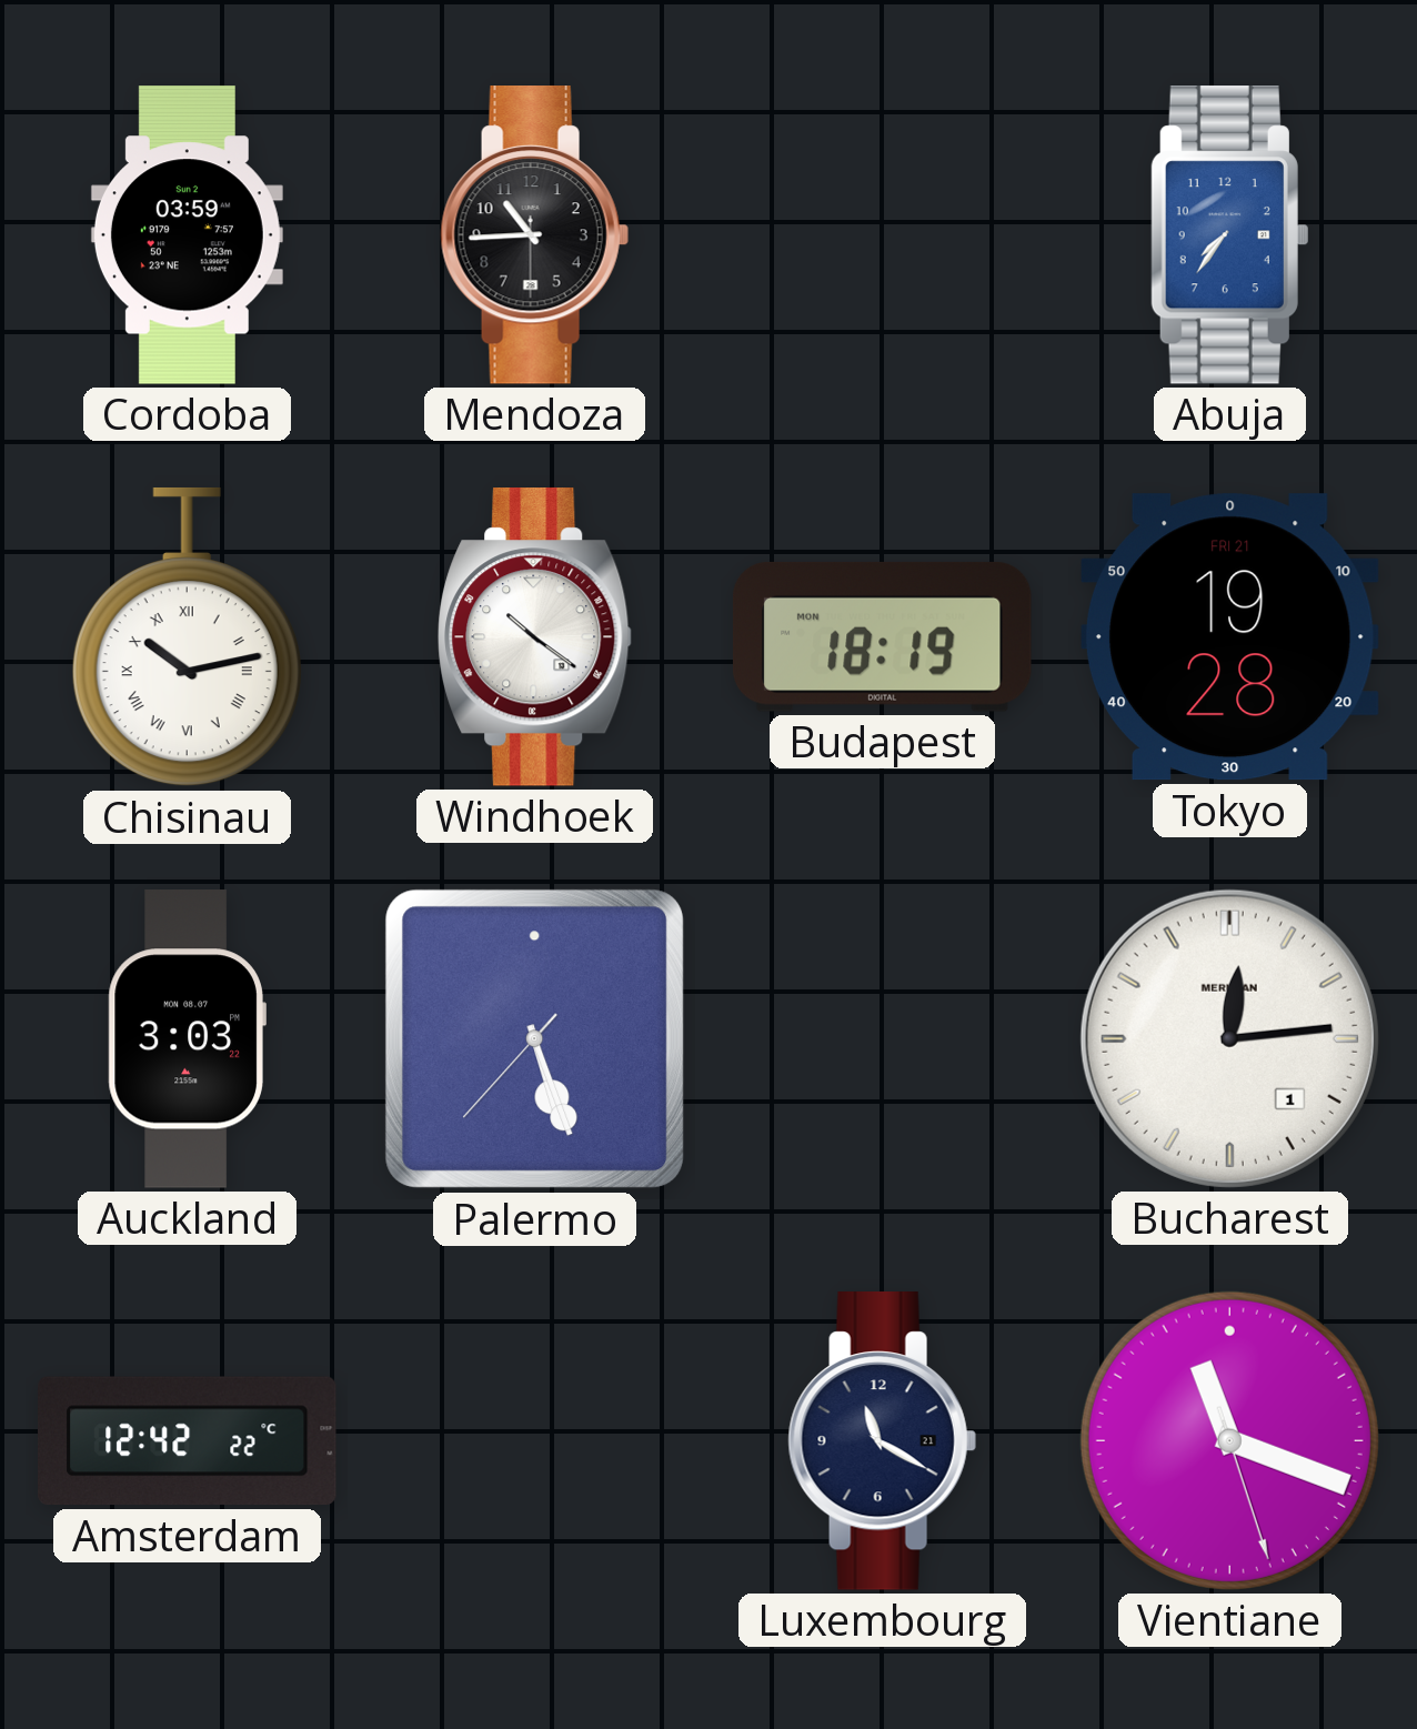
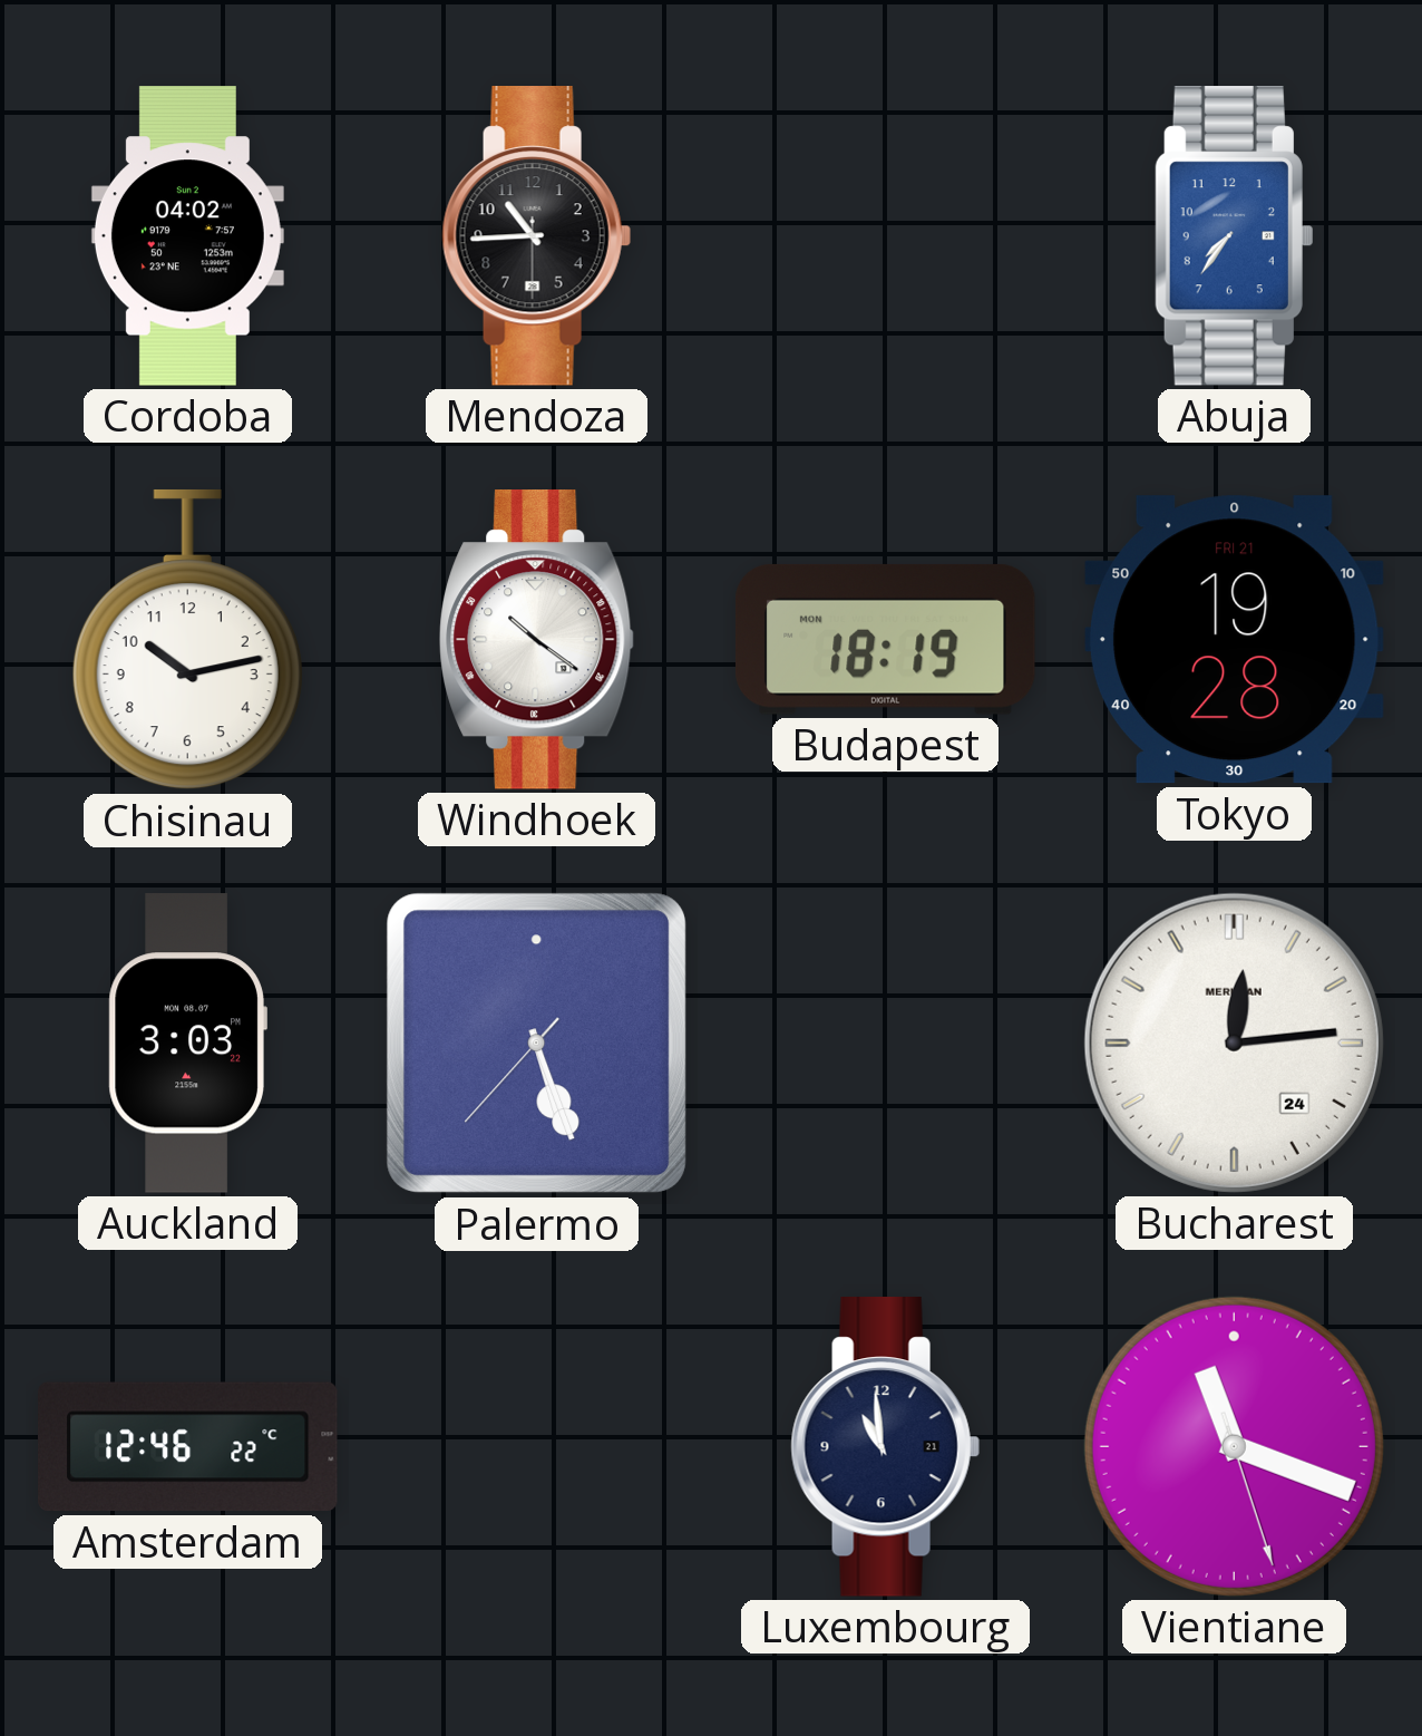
Cordoba: 03:59 -> 04:02 (187, 236)
Chisinau numerals: Roman -> Arabic (187, 640)
Bucharest date: 1 -> 24 (1234, 1042)
Amsterdam: 12:42 -> 12:46 (188, 1447)
Luxembourg: 11:20 -> 10:59 (885, 1447)
